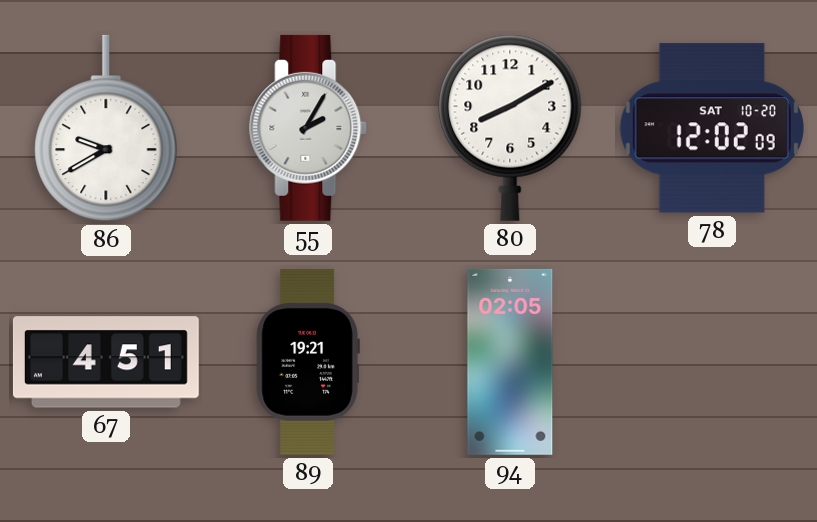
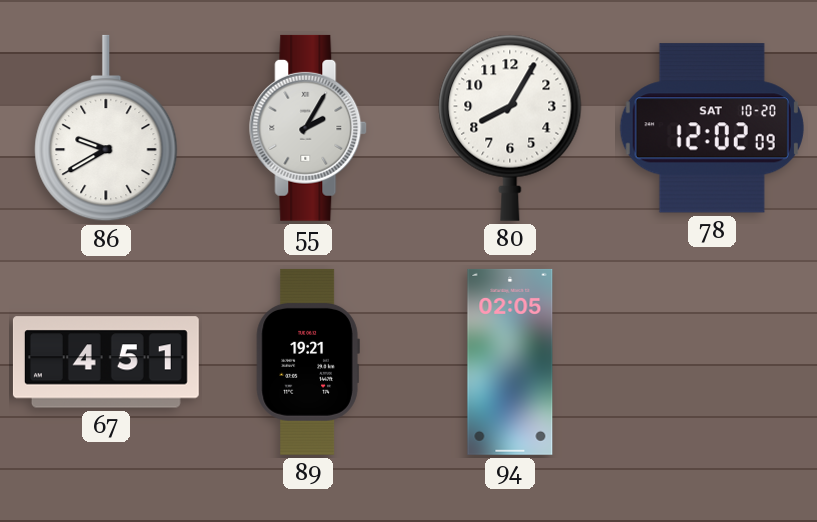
80: 8:10 -> 8:05 (510, 128)
